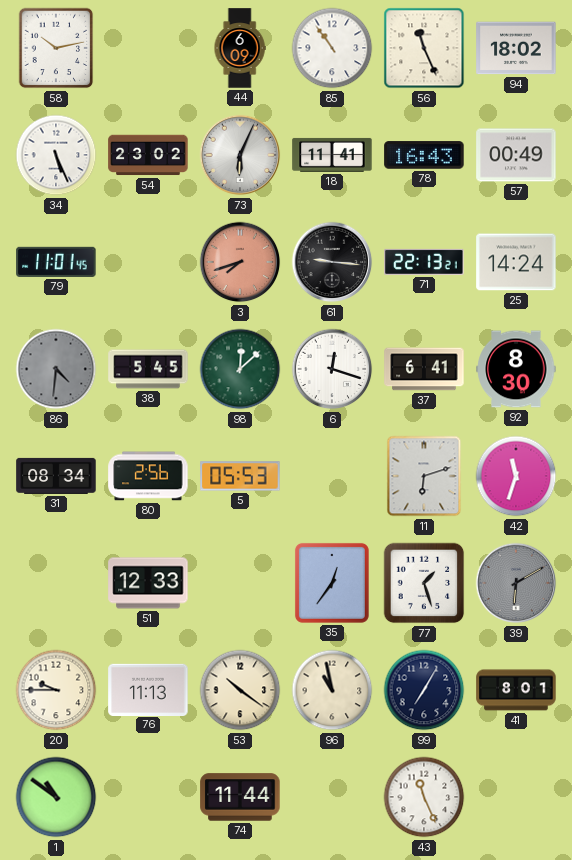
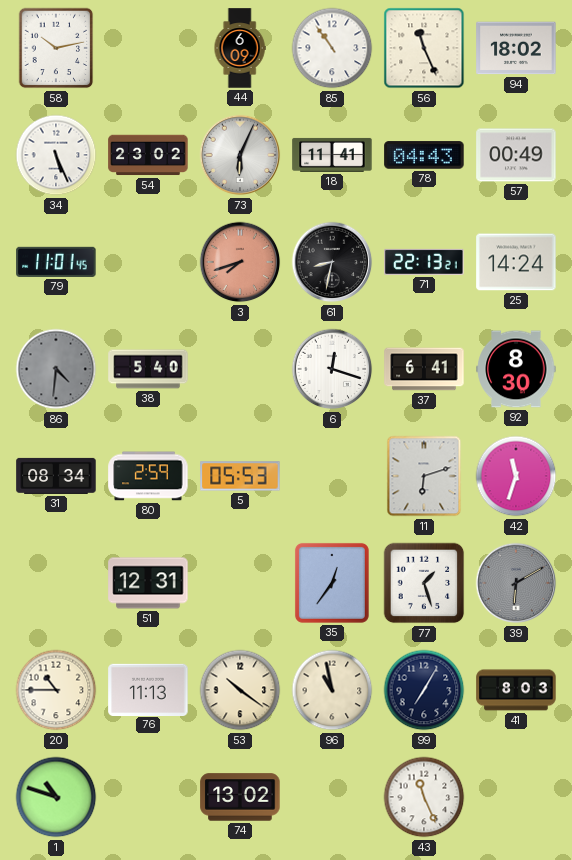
78: 16:43 -> 04:43 (424, 155)
61: 9:16 -> 8:32 (332, 262)
38: 5:45 -> 5:40 (148, 369)
98: 12:08 -> none (240, 369)
80: 2:56 -> 2:59 (148, 476)
51: 12:33 -> 12:31 (148, 583)
20: 9:45 -> 10:45 (56, 690)
41: 8:01 -> 8:03 (516, 690)
1: 10:51 -> 10:48 (56, 797)
74: 11:44 -> 13:02 (240, 797)
